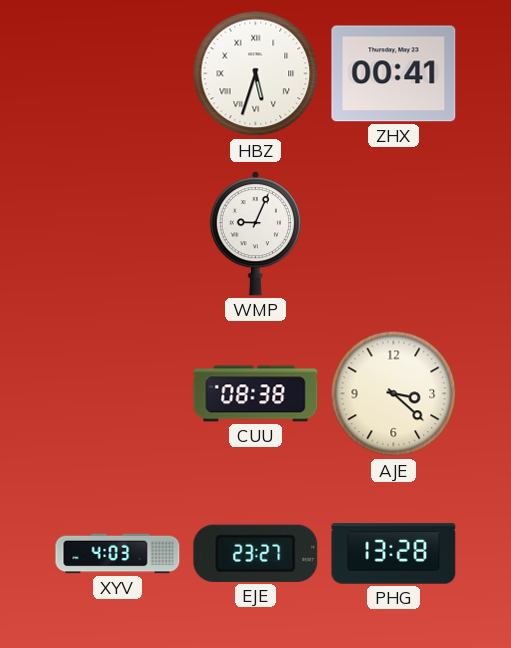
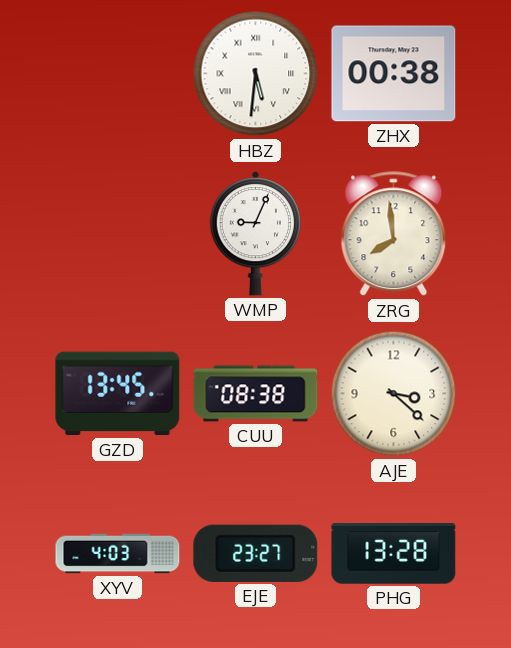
HBZ: 5:33 -> 5:31 (256, 74)
ZHX: 00:41 -> 00:38 (394, 74)
ZRG: none -> 7:59 (394, 234)
GZD: none -> 13:45 (118, 394)
